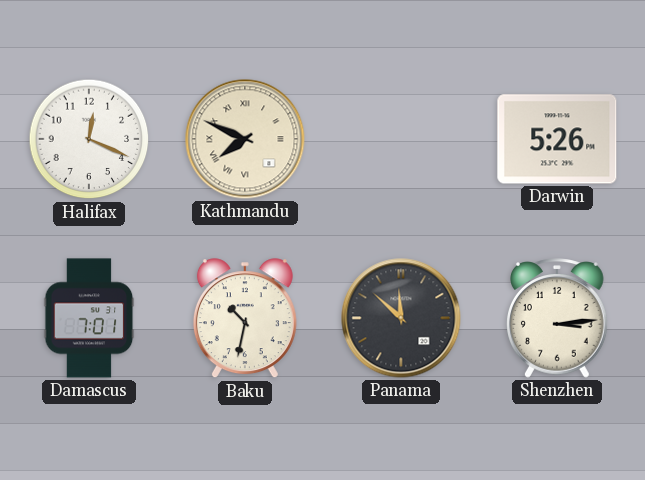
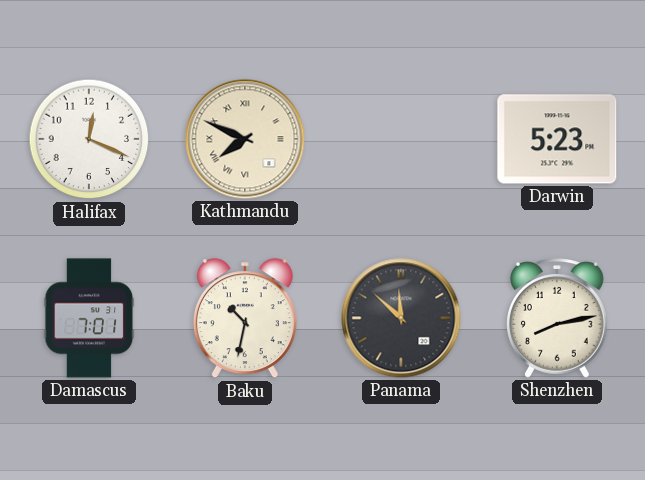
Darwin: 5:26 -> 5:23 (557, 139)
Shenzhen: 3:14 -> 8:13 (558, 318)
